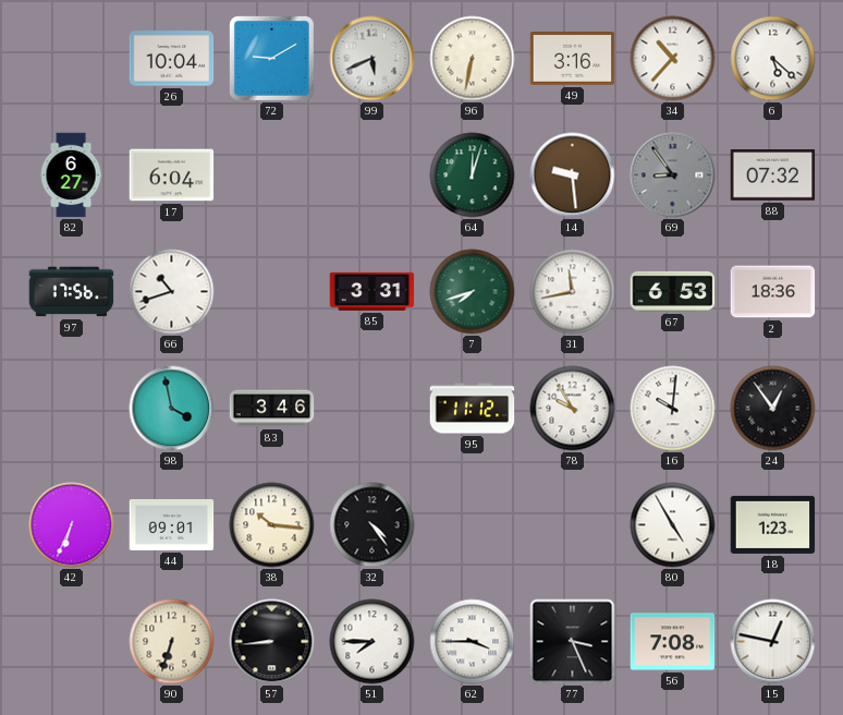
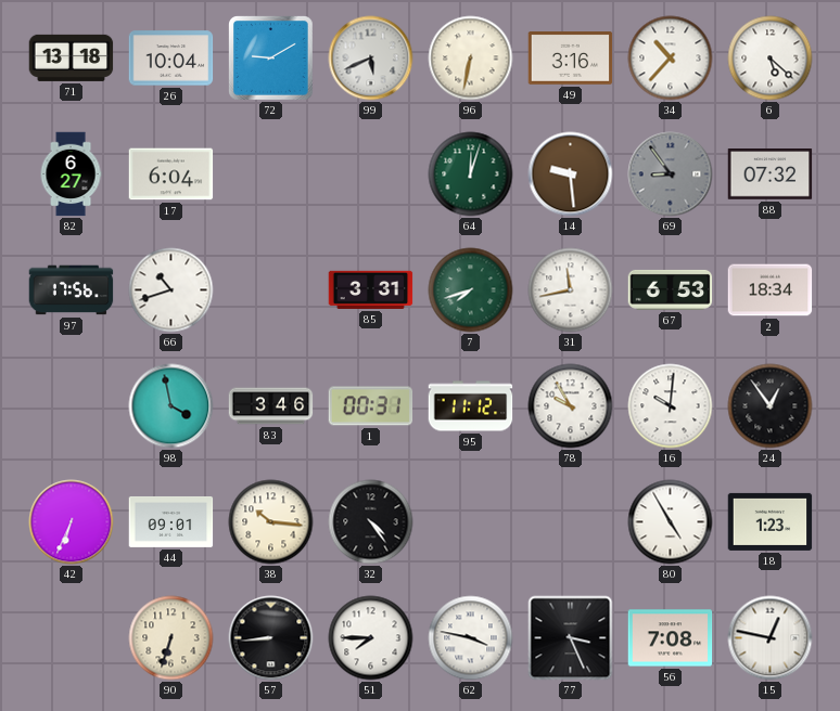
71: none -> 13:18 (72, 57)
2: 18:36 -> 18:34 (771, 290)
1: none -> 00:31 (371, 406)
62: 3:45 -> 3:47 (471, 638)
